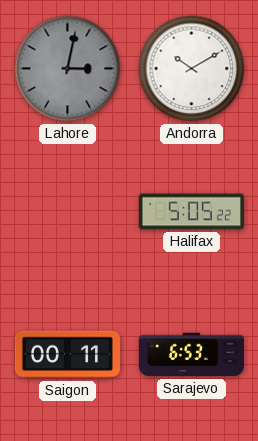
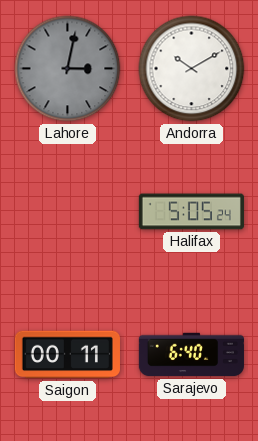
Halifax: 5:05:22 -> 5:05:24 (191, 212)
Sarajevo: 6:53 -> 6:40 (191, 355)
